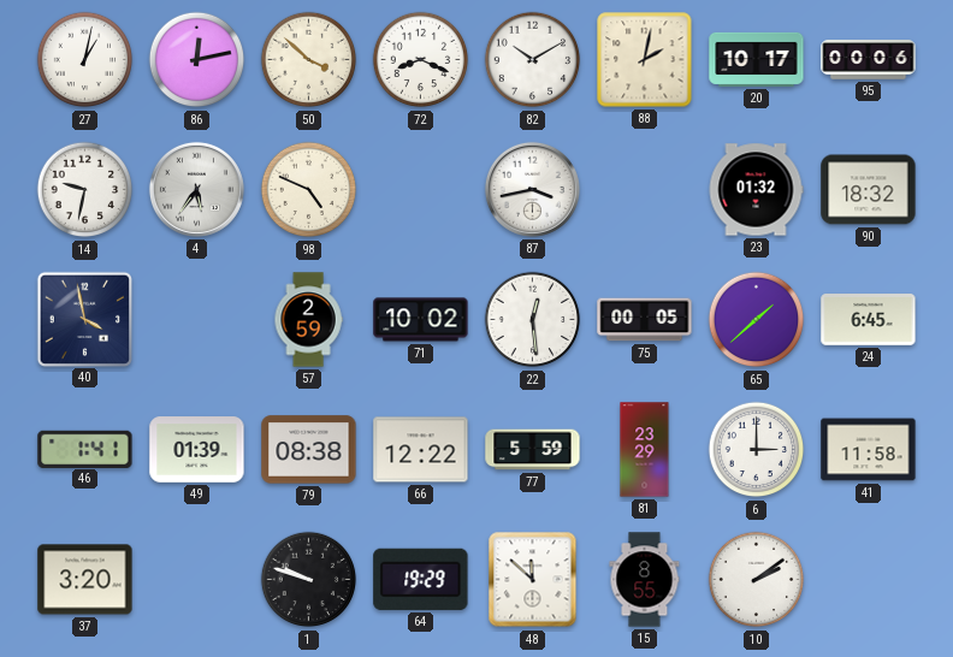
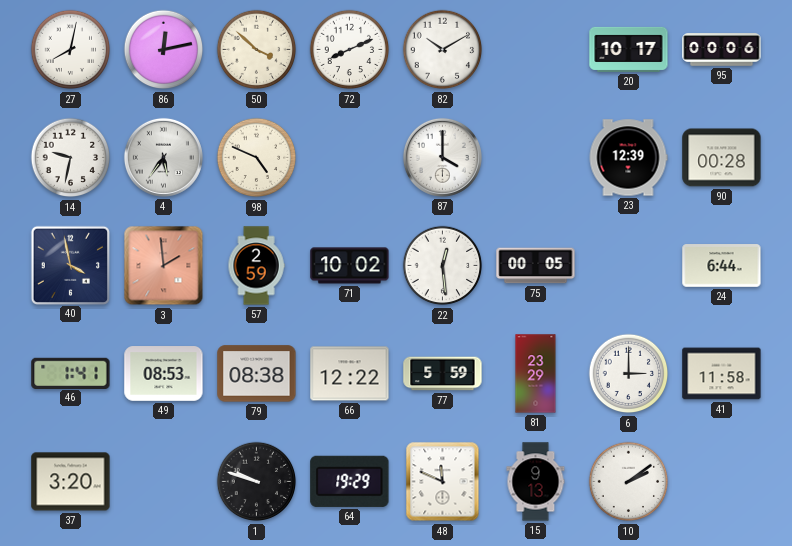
27: 1:02 -> 8:02 (71, 50)
72: 8:19 -> 8:11 (350, 50)
88: 2:02 -> none (645, 60)
87: 3:43 -> 4:00 (442, 157)
23: 01:32 -> 12:39 (628, 158)
90: 18:32 -> 00:28 (722, 158)
3: none -> 1:59 (164, 266)
65: 1:38 -> none (757, 320)
24: 6:45 -> 6:44 (722, 266)
49: 01:39 -> 08:53 (164, 374)
48: 11:52 -> 11:49 (443, 482)
15: 8:55 -> 9:13 (536, 482)
